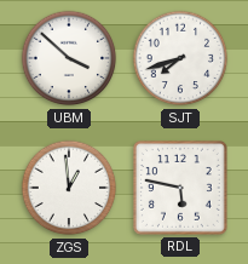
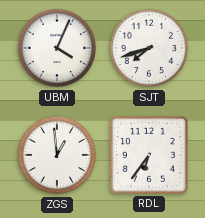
UBM: 3:52 -> 4:04 (57, 48)
RDL: 5:47 -> 6:36 (149, 155)
